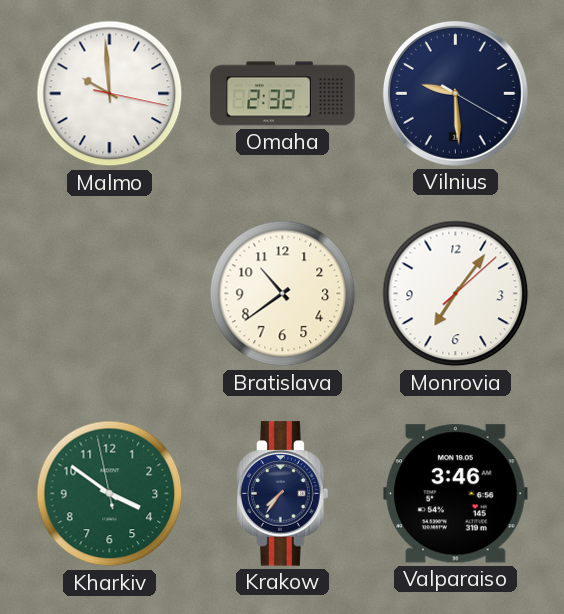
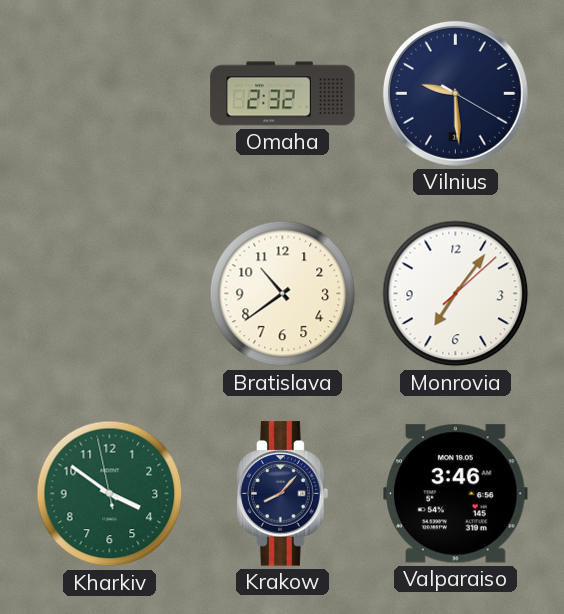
Malmo: 9:59 -> none (110, 94)
Krakow: 7:36 -> 8:07 (283, 494)
